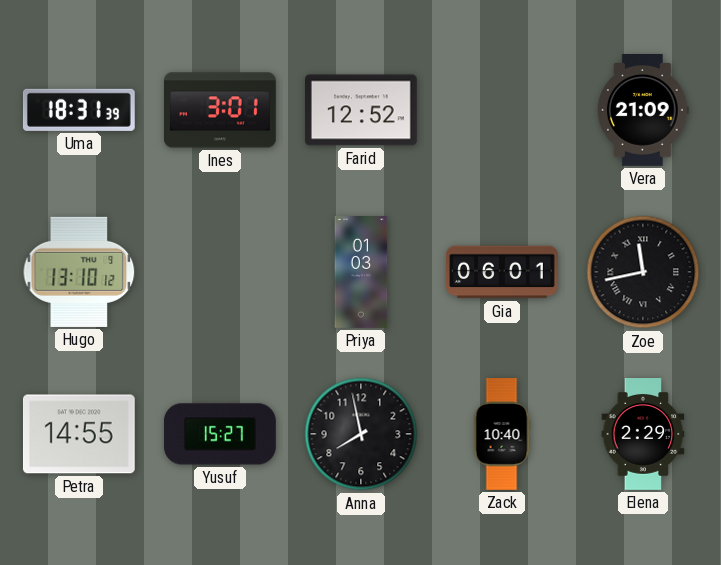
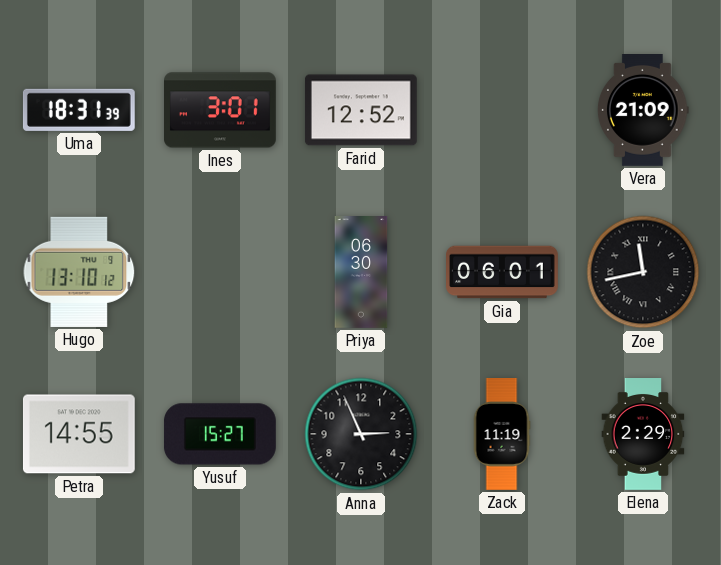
Priya: 01:03 -> 06:30 (361, 273)
Anna: 7:58 -> 2:56 (361, 434)
Zack: 10:40 -> 11:19 (502, 435)
